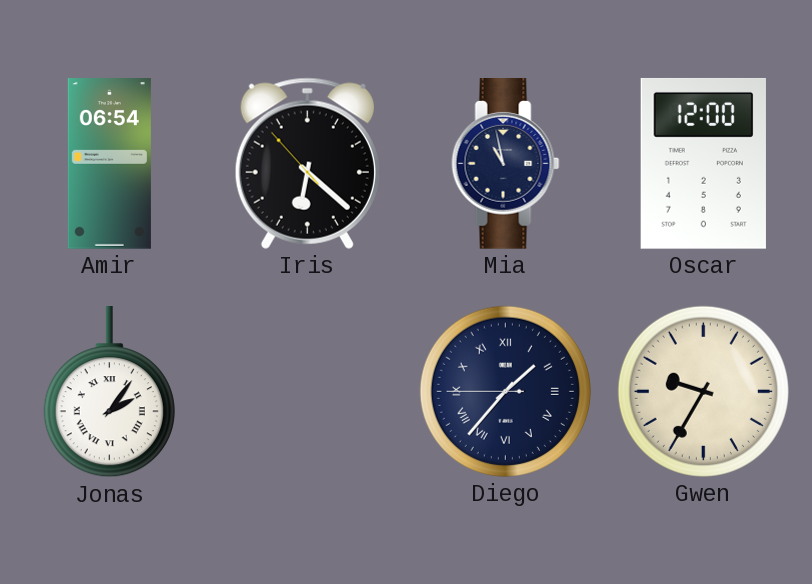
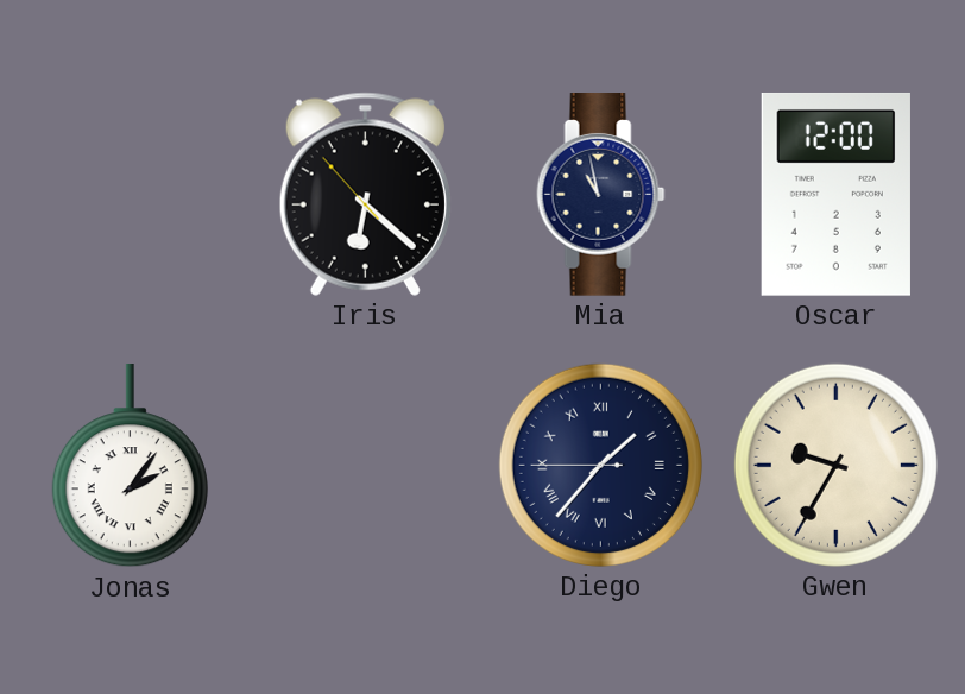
Amir: 06:54 -> none (109, 164)
